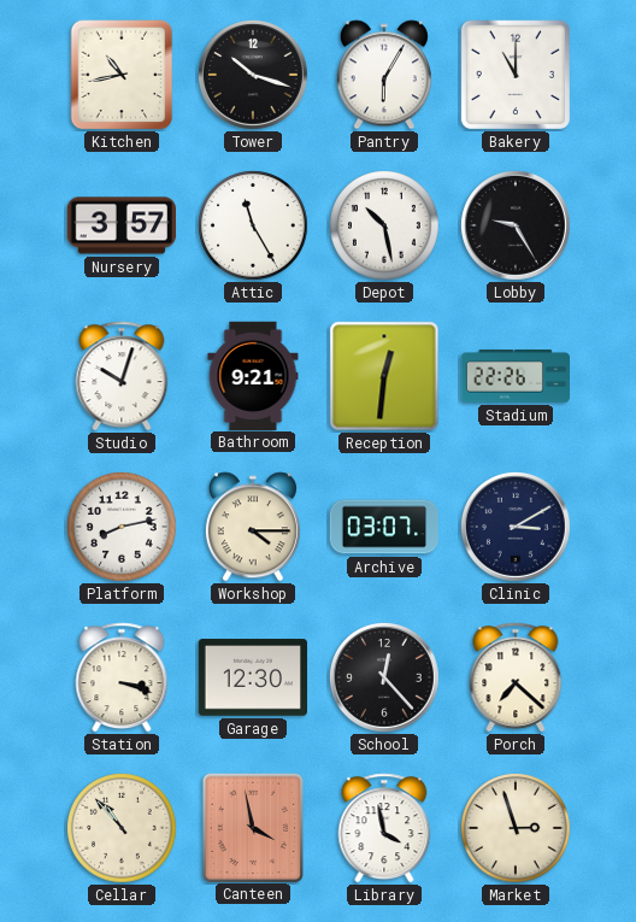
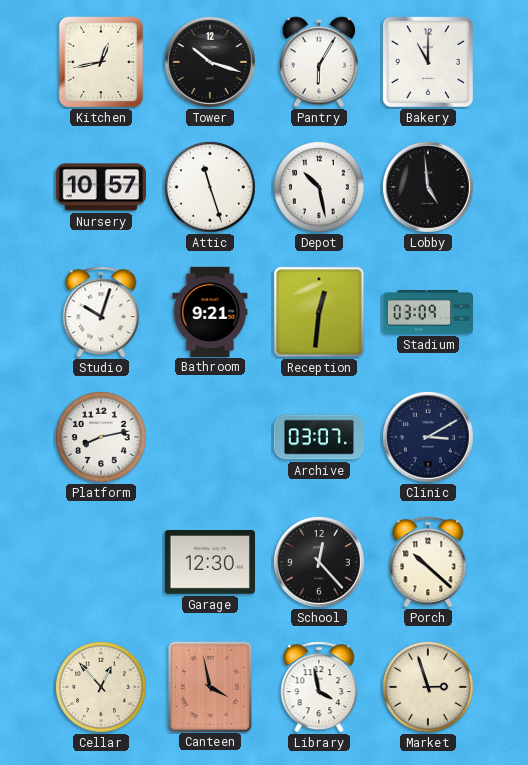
Kitchen: 10:43 -> 12:43 (101, 62)
Nursery: 3:57 -> 10:57 (100, 187)
Attic: 11:25 -> 11:27 (211, 188)
Lobby: 9:25 -> 4:59 (428, 187)
Stadium: 22:26 -> 03:09 (427, 312)
Workshop: 4:15 -> none (253, 527)
Station: 3:18 -> none (122, 677)
Porch: 7:22 -> 10:22 (428, 562)
Cellar: 10:53 -> 12:53 (102, 688)
